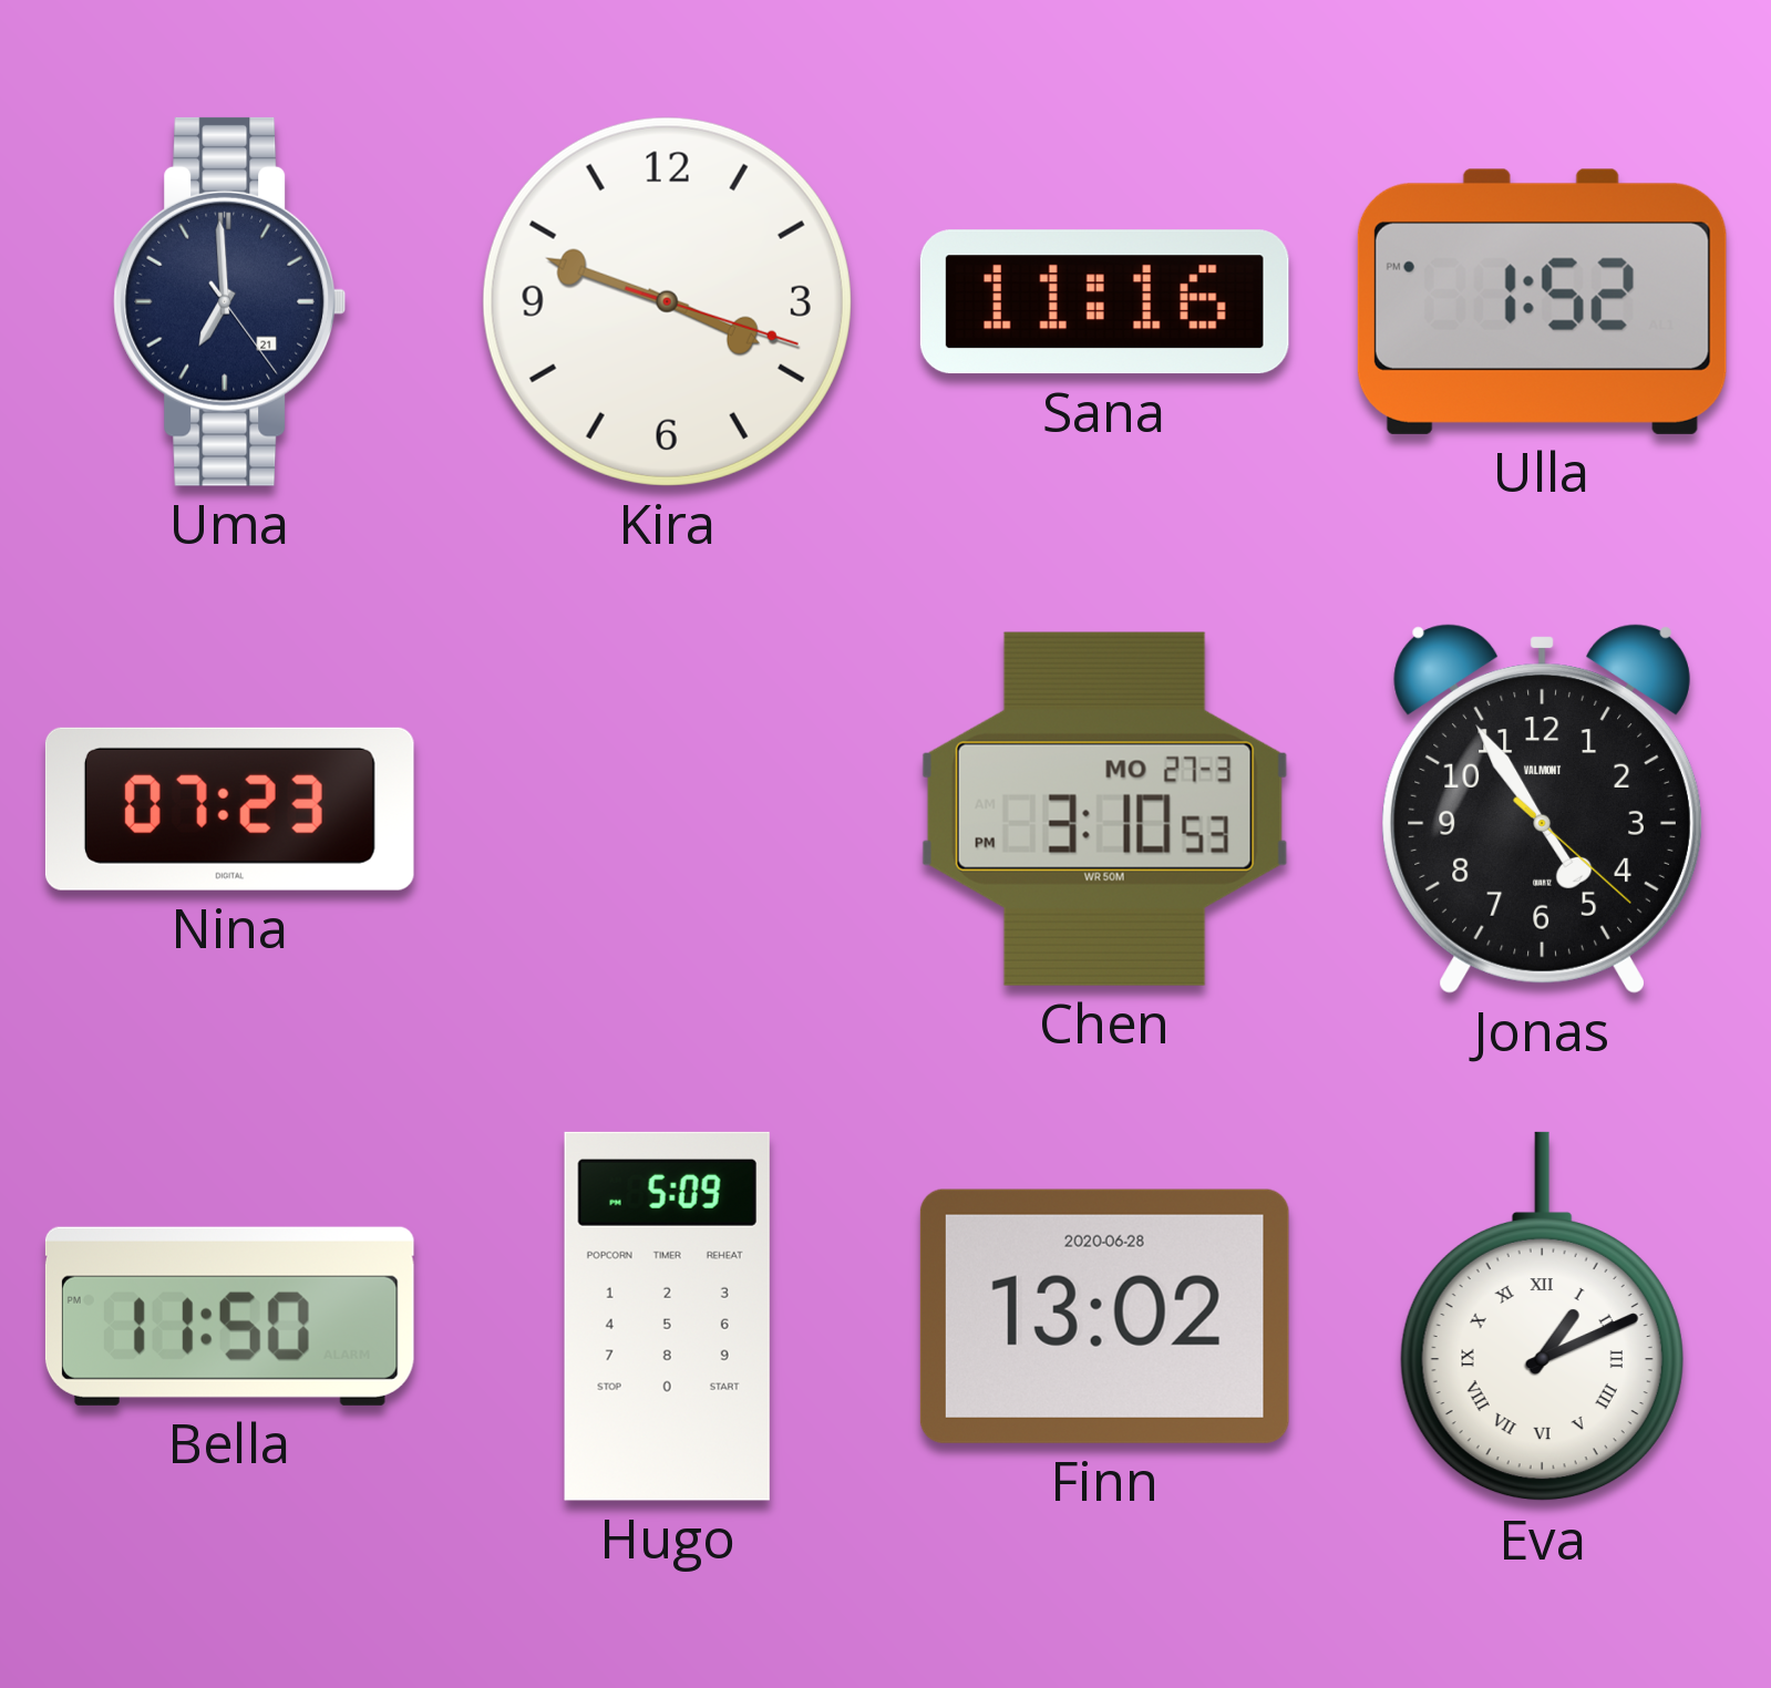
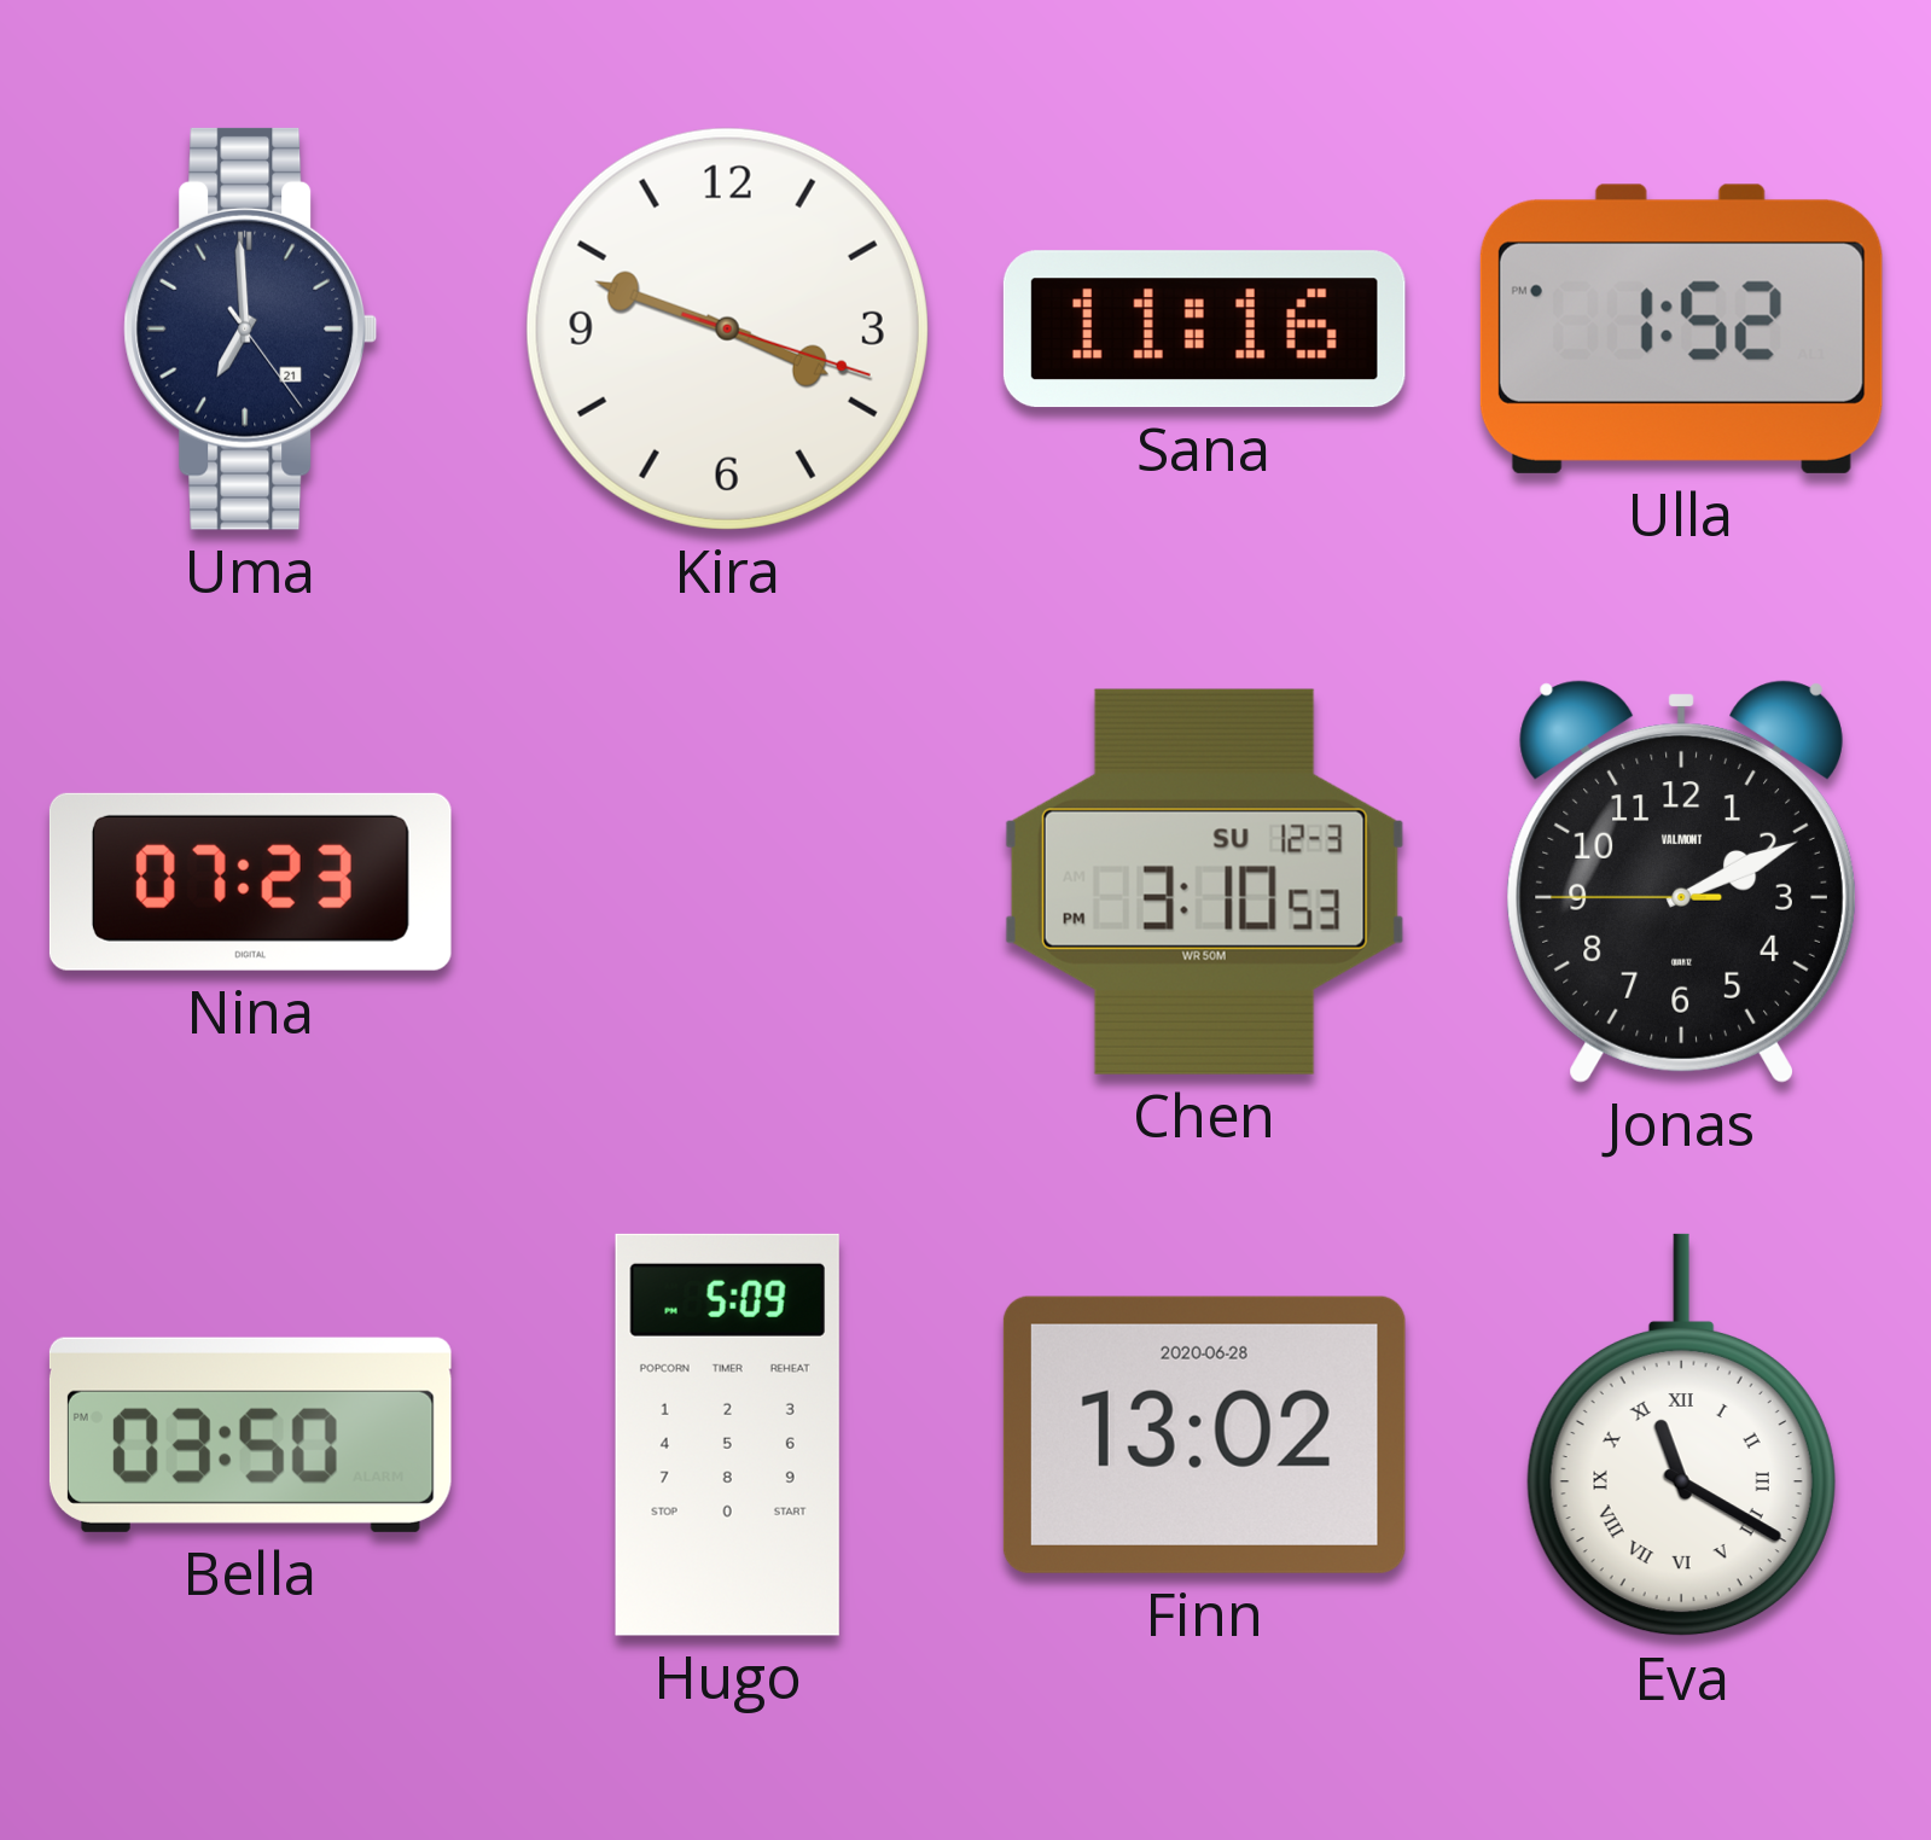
Chen date: MO 27-3 -> SU 12-3 (1204, 881)
Jonas: 4:54 -> 2:10 (1681, 881)
Bella: 11:50 -> 03:50 (250, 1434)
Eva: 1:11 -> 11:20 (1681, 1436)
